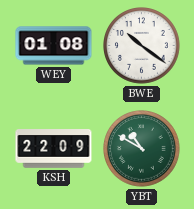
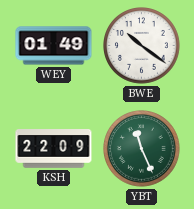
WEY: 01:08 -> 01:49 (54, 46)
YBT: 10:50 -> 11:26 (142, 149)
